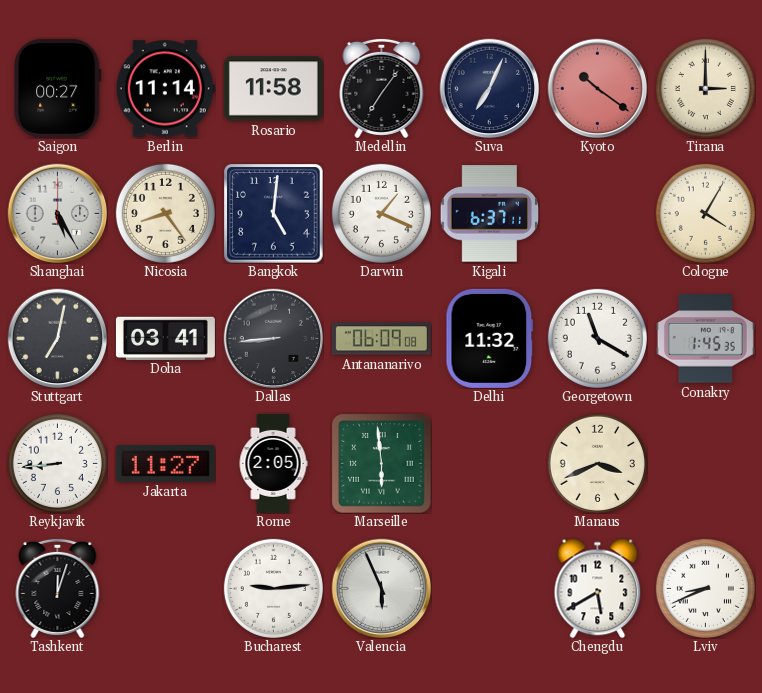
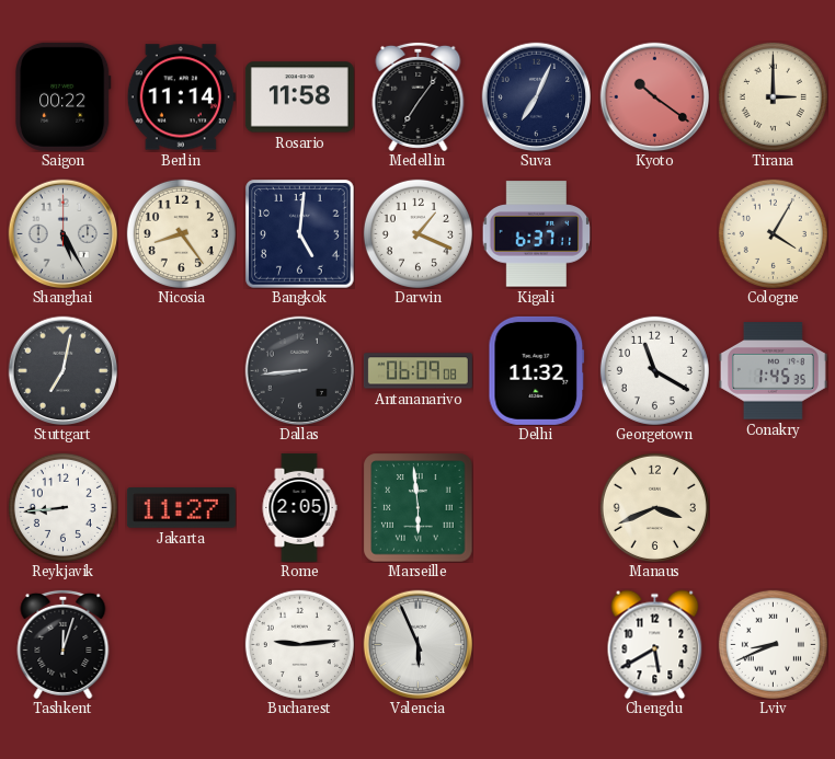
Saigon: 00:27 -> 00:22 (64, 96)
Doha: 03:41 -> none (165, 338)
